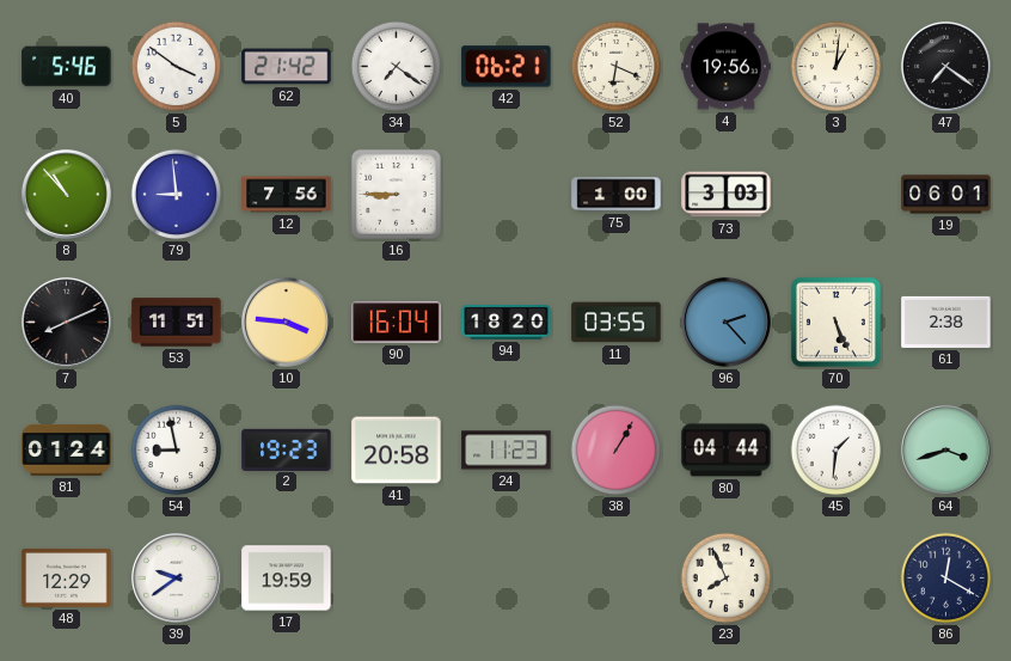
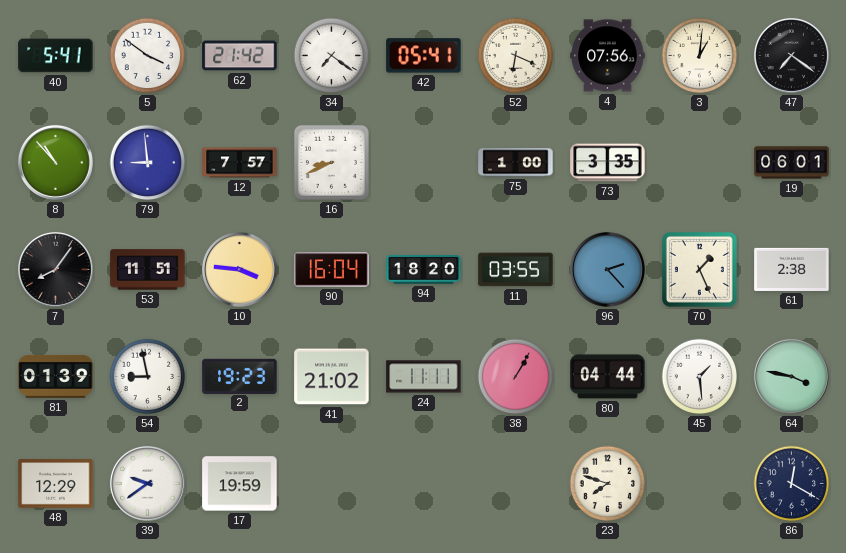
40: 5:46 -> 5:41 (56, 56)
42: 06:21 -> 05:41 (424, 56)
4: 19:56 -> 07:56 (608, 56)
12: 7:56 -> 7:57 (240, 163)
16: 8:45 -> 8:41 (331, 162)
73: 3:03 -> 3:35 (608, 163)
7: 8:11 -> 8:06 (55, 269)
70: 5:26 -> 1:26 (699, 269)
81: 01:24 -> 01:39 (56, 376)
41: 20:58 -> 21:02 (332, 377)
24: 11:23 -> 11:11 (424, 377)
45: 1:31 -> 1:29 (700, 377)
64: 3:42 -> 3:47 (791, 376)
23: 7:56 -> 7:48 (608, 484)
